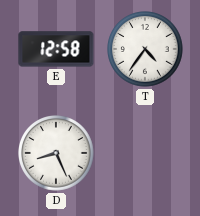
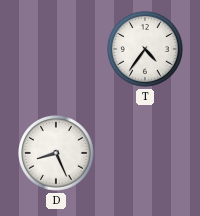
E: 12:58 -> none (56, 49)
